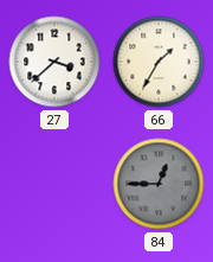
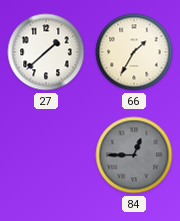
27: 3:38 -> 1:38 (46, 52)
